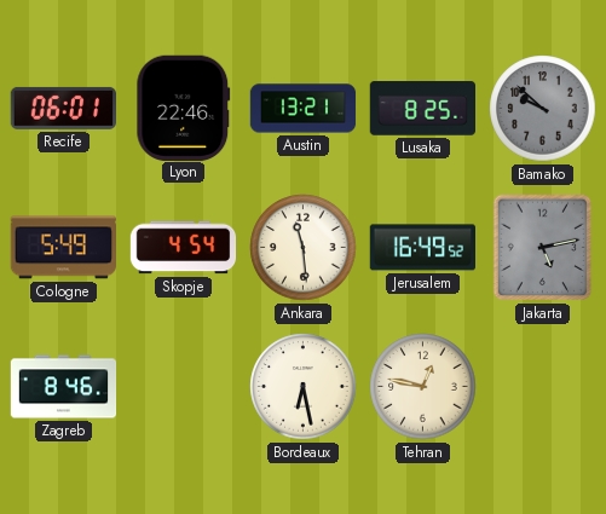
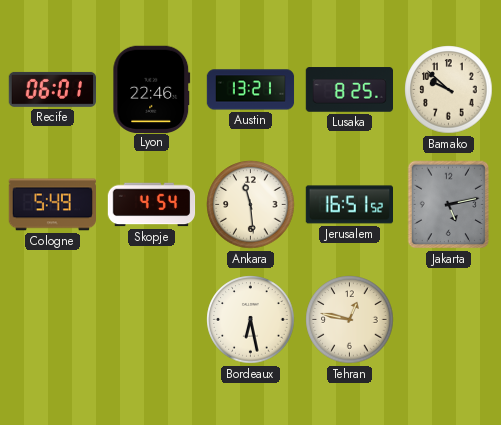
Bamako dial: grey -> cream (449, 90)
Jerusalem: 16:49 -> 16:51 (349, 205)
Zagreb: 8:46 -> none (64, 387)
